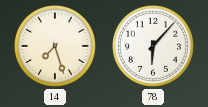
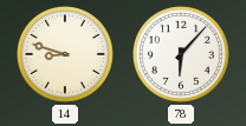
14: 7:27 -> 8:48 (65, 54)
